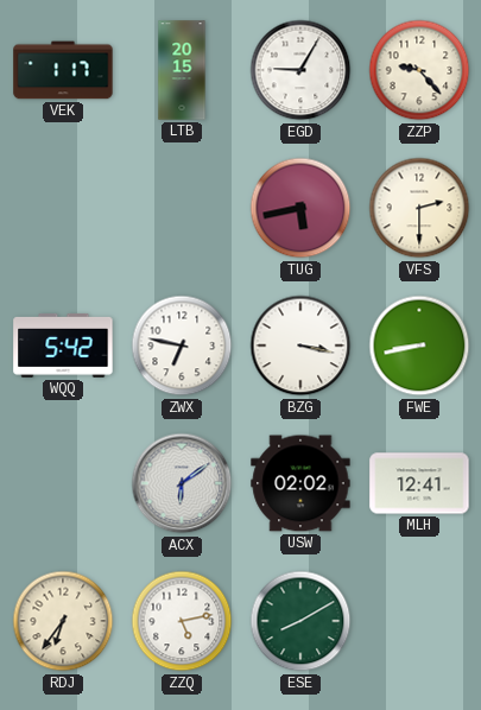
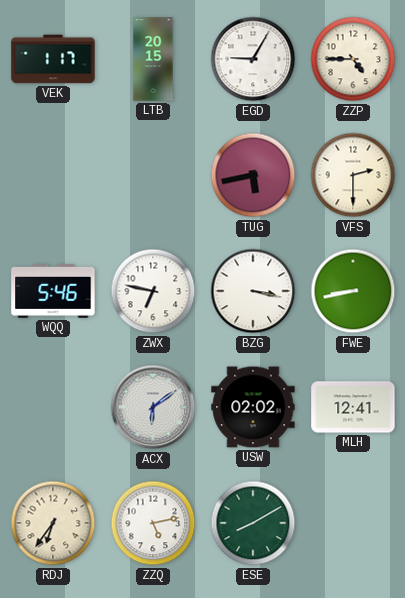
ZZP: 9:23 -> 4:45 (353, 59)
WQQ: 5:42 -> 5:46 (53, 291)
